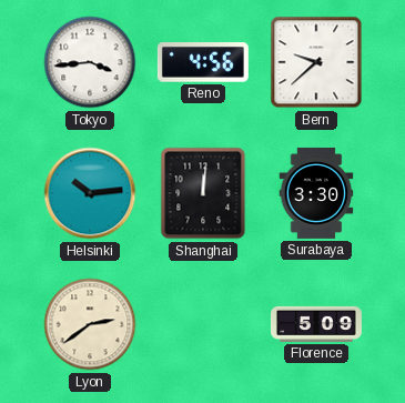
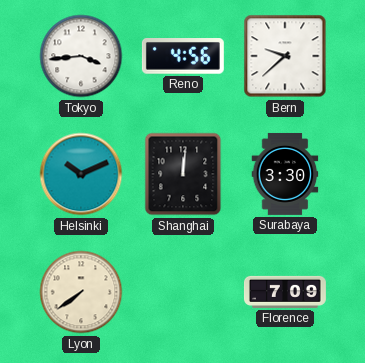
Helsinki: 10:14 -> 10:11 (81, 174)
Lyon: 2:39 -> 7:39 (81, 292)
Florence: 5:09 -> 7:09 (285, 292)
